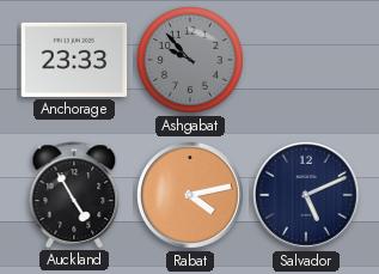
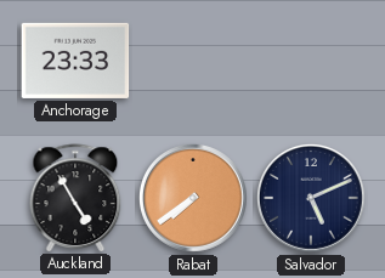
Ashgabat: 9:53 -> none (190, 60)
Rabat: 4:13 -> 7:39 (193, 198)
